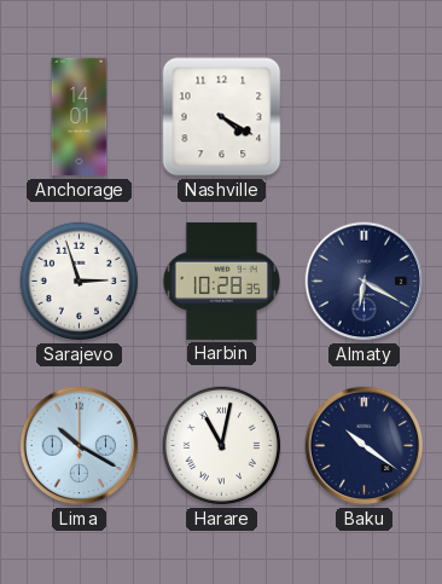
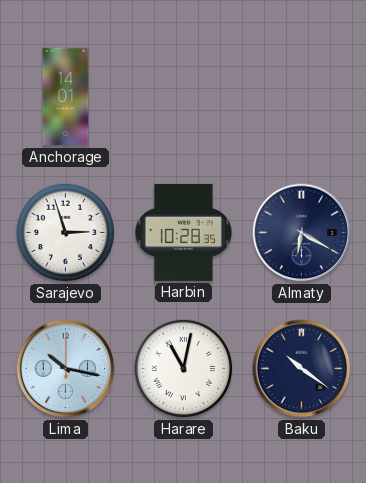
Nashville: 4:20 -> none (222, 117)
Lima: 10:20 -> 10:17 (66, 369)
